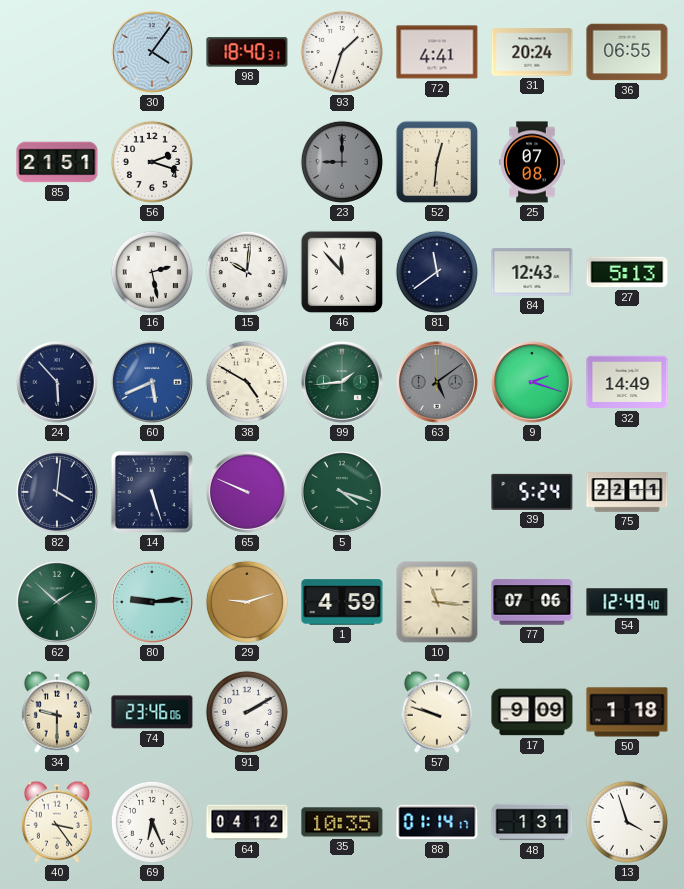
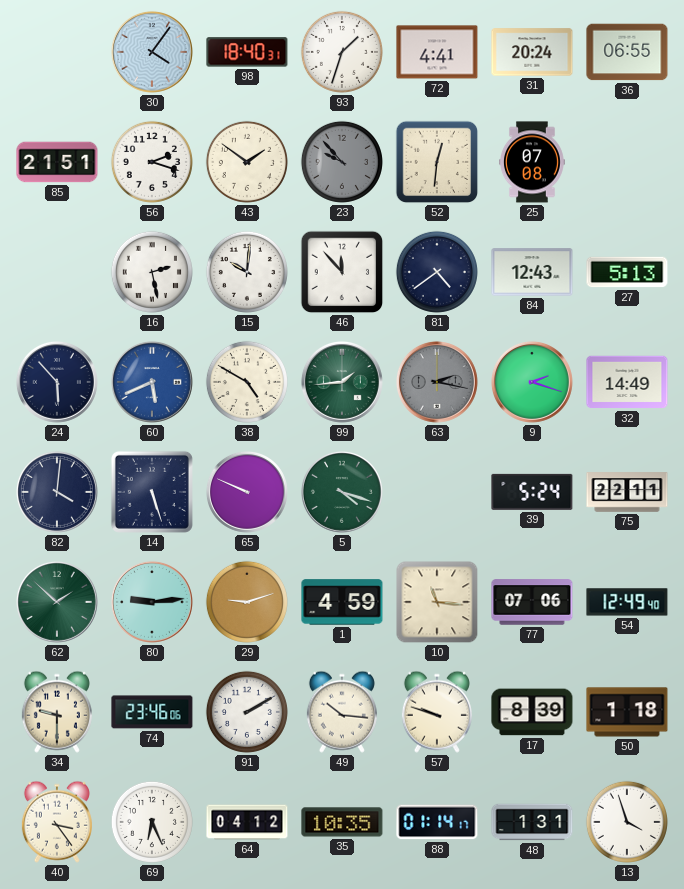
43: none -> 1:51 (247, 162)
23: 9:00 -> 9:53 (342, 162)
81: 11:39 -> 4:39 (437, 272)
63: 5:09 -> 2:17 (437, 382)
49: none -> 10:16 (342, 712)
17: 9:09 -> 8:39 (532, 712)
